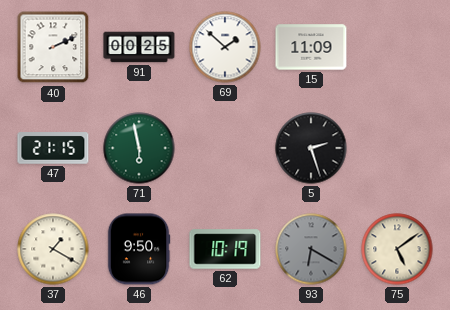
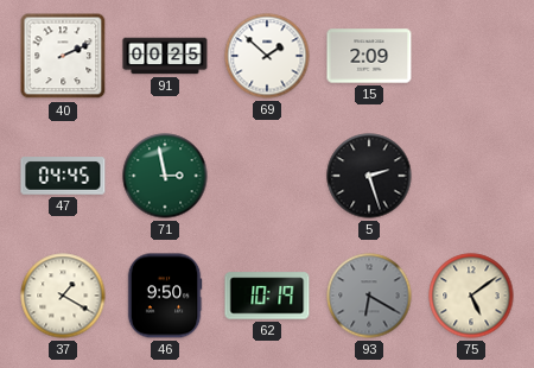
15: 11:09 -> 2:09 (369, 56)
47: 21:15 -> 04:45 (63, 176)
71: 5:58 -> 2:58 (165, 176)
